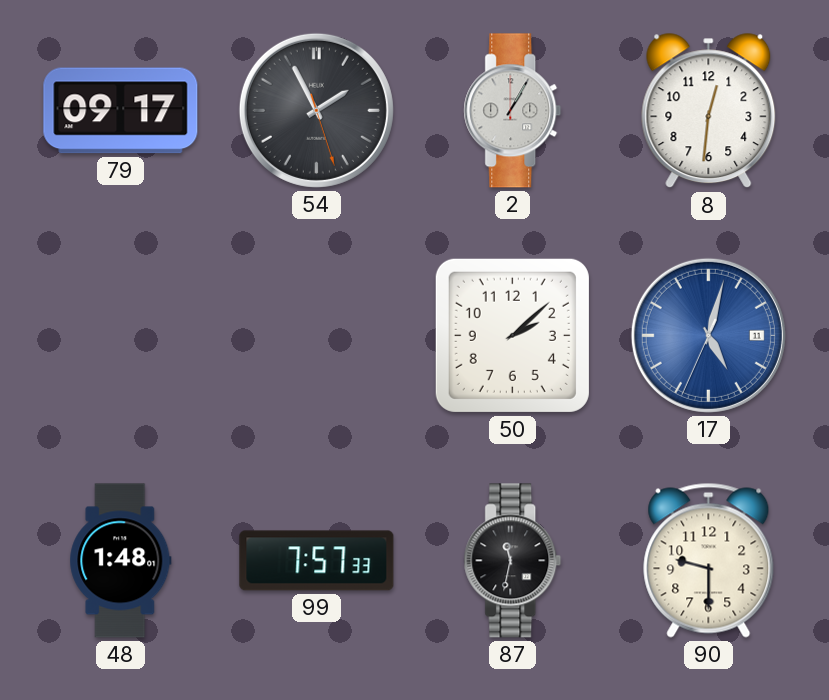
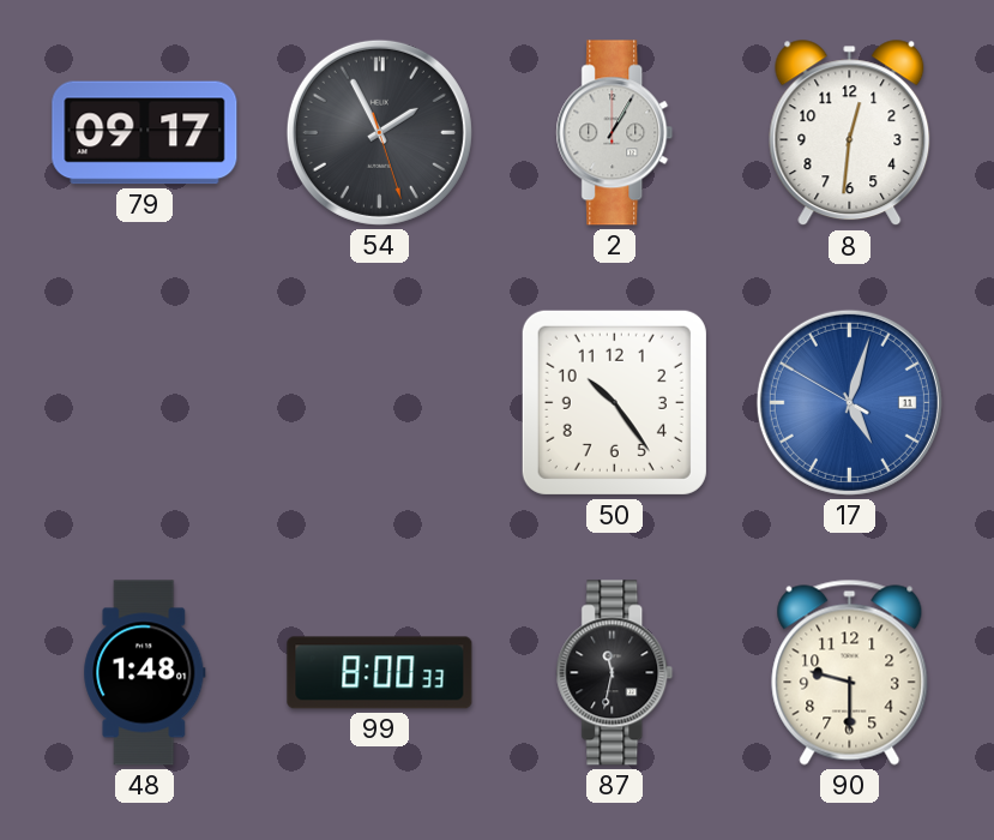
50: 2:08 -> 10:24 (614, 402)
17: 5:02:34 -> 5:02:50 (849, 402)
99: 7:57 -> 8:00 (380, 673)
